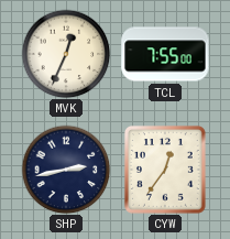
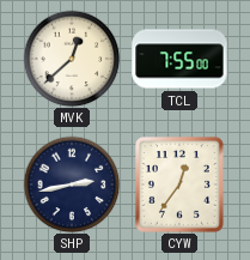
MVK: 12:34 -> 12:38 (72, 59)
